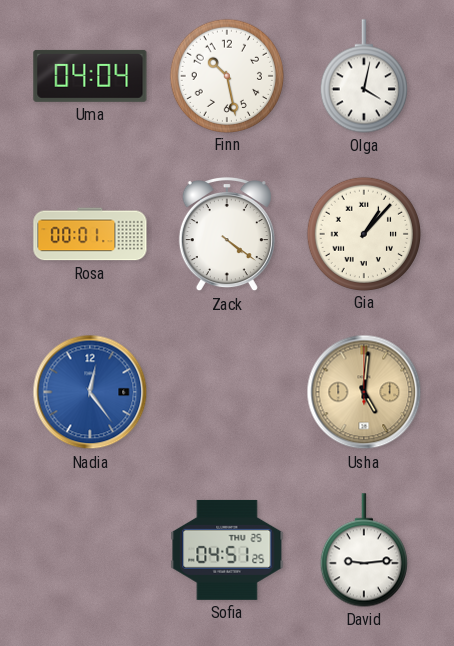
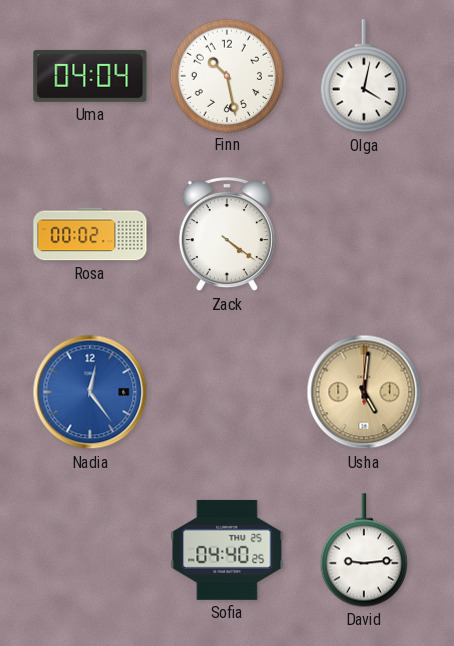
Rosa: 00:01 -> 00:02 (90, 234)
Gia: 1:07 -> none (363, 233)
Sofia: 04:51 -> 04:40 (227, 550)
